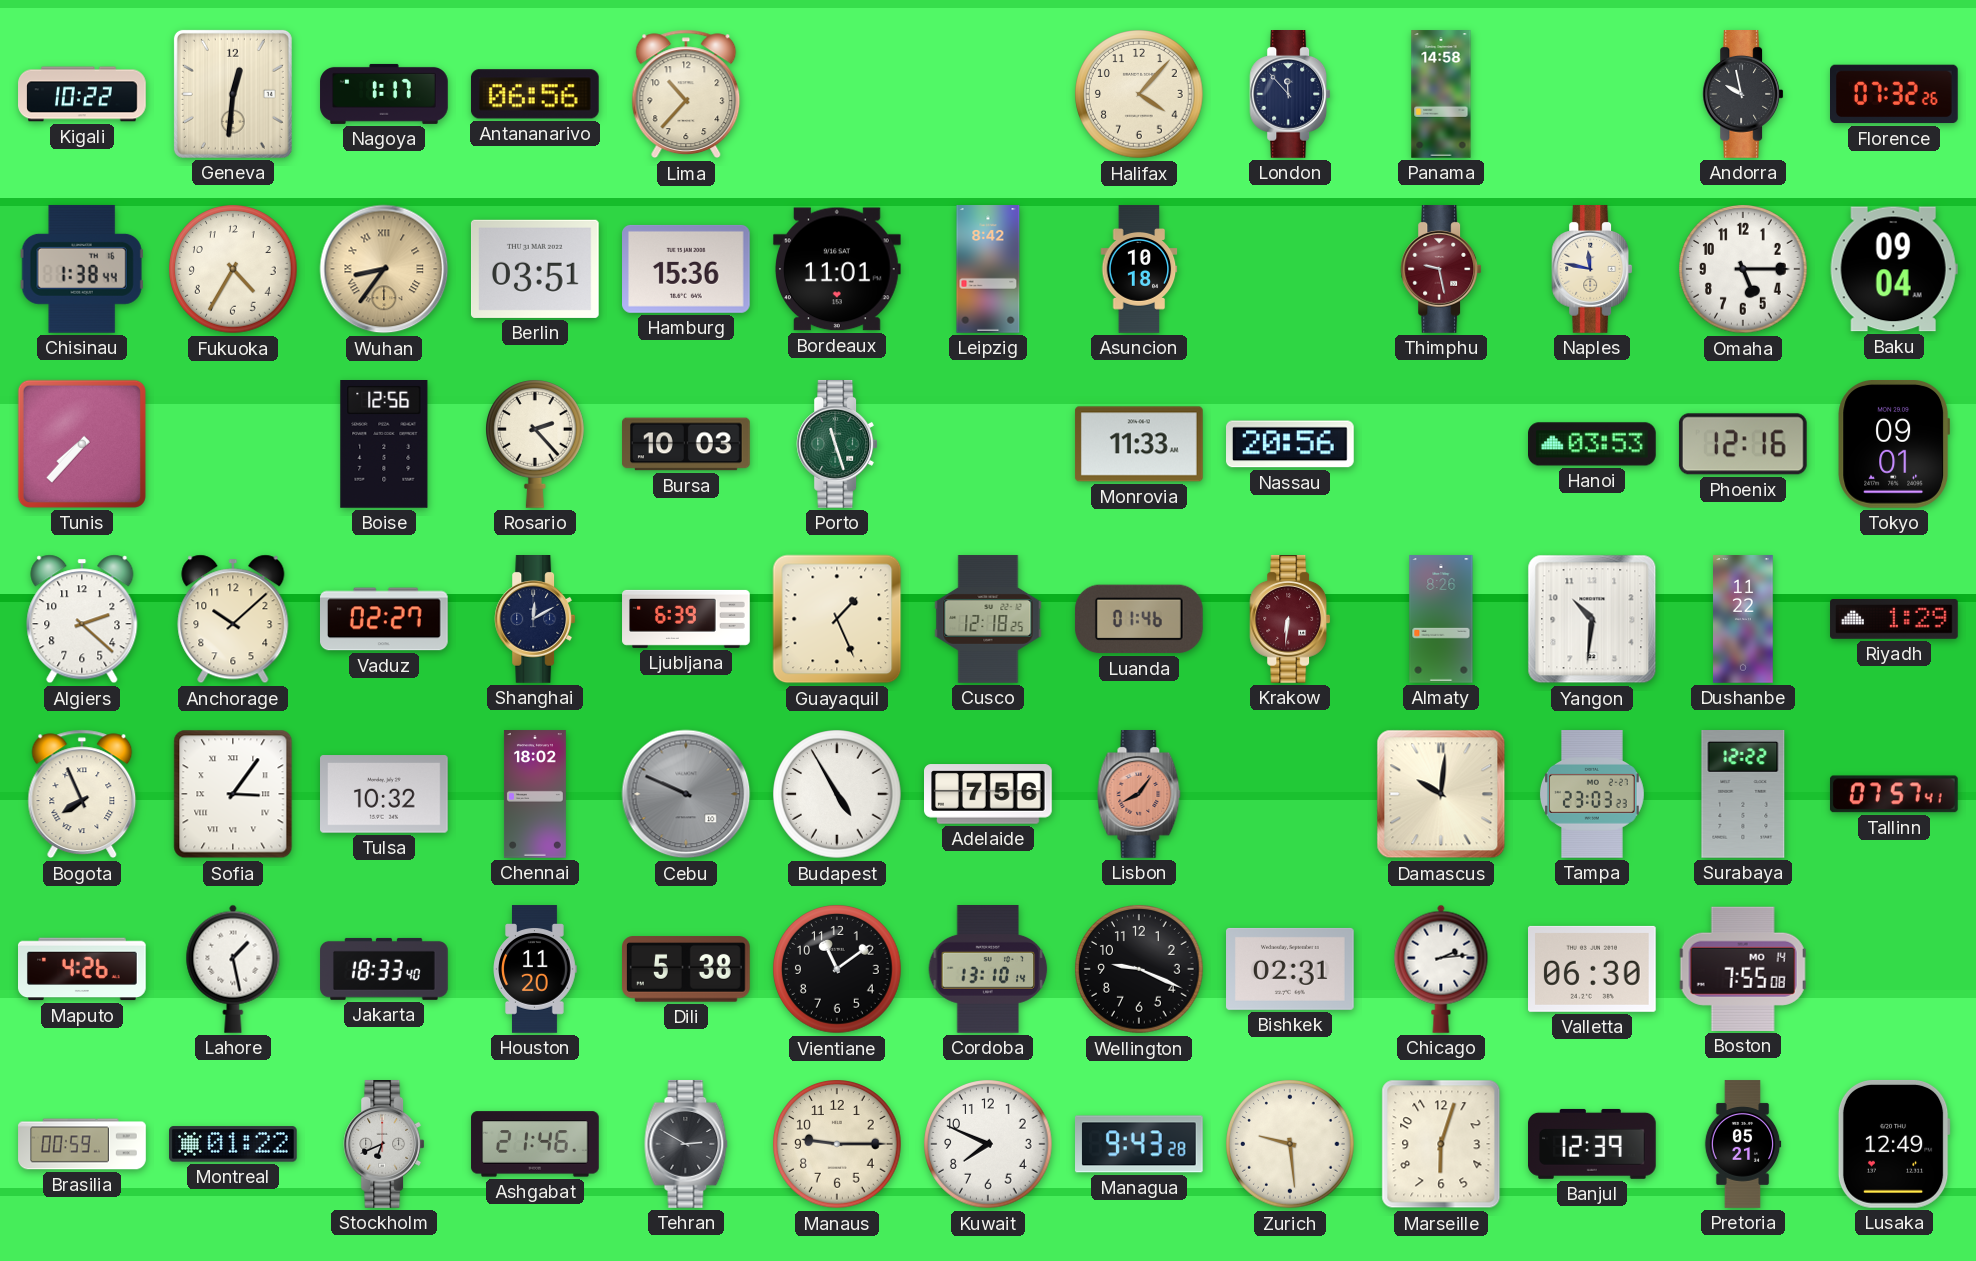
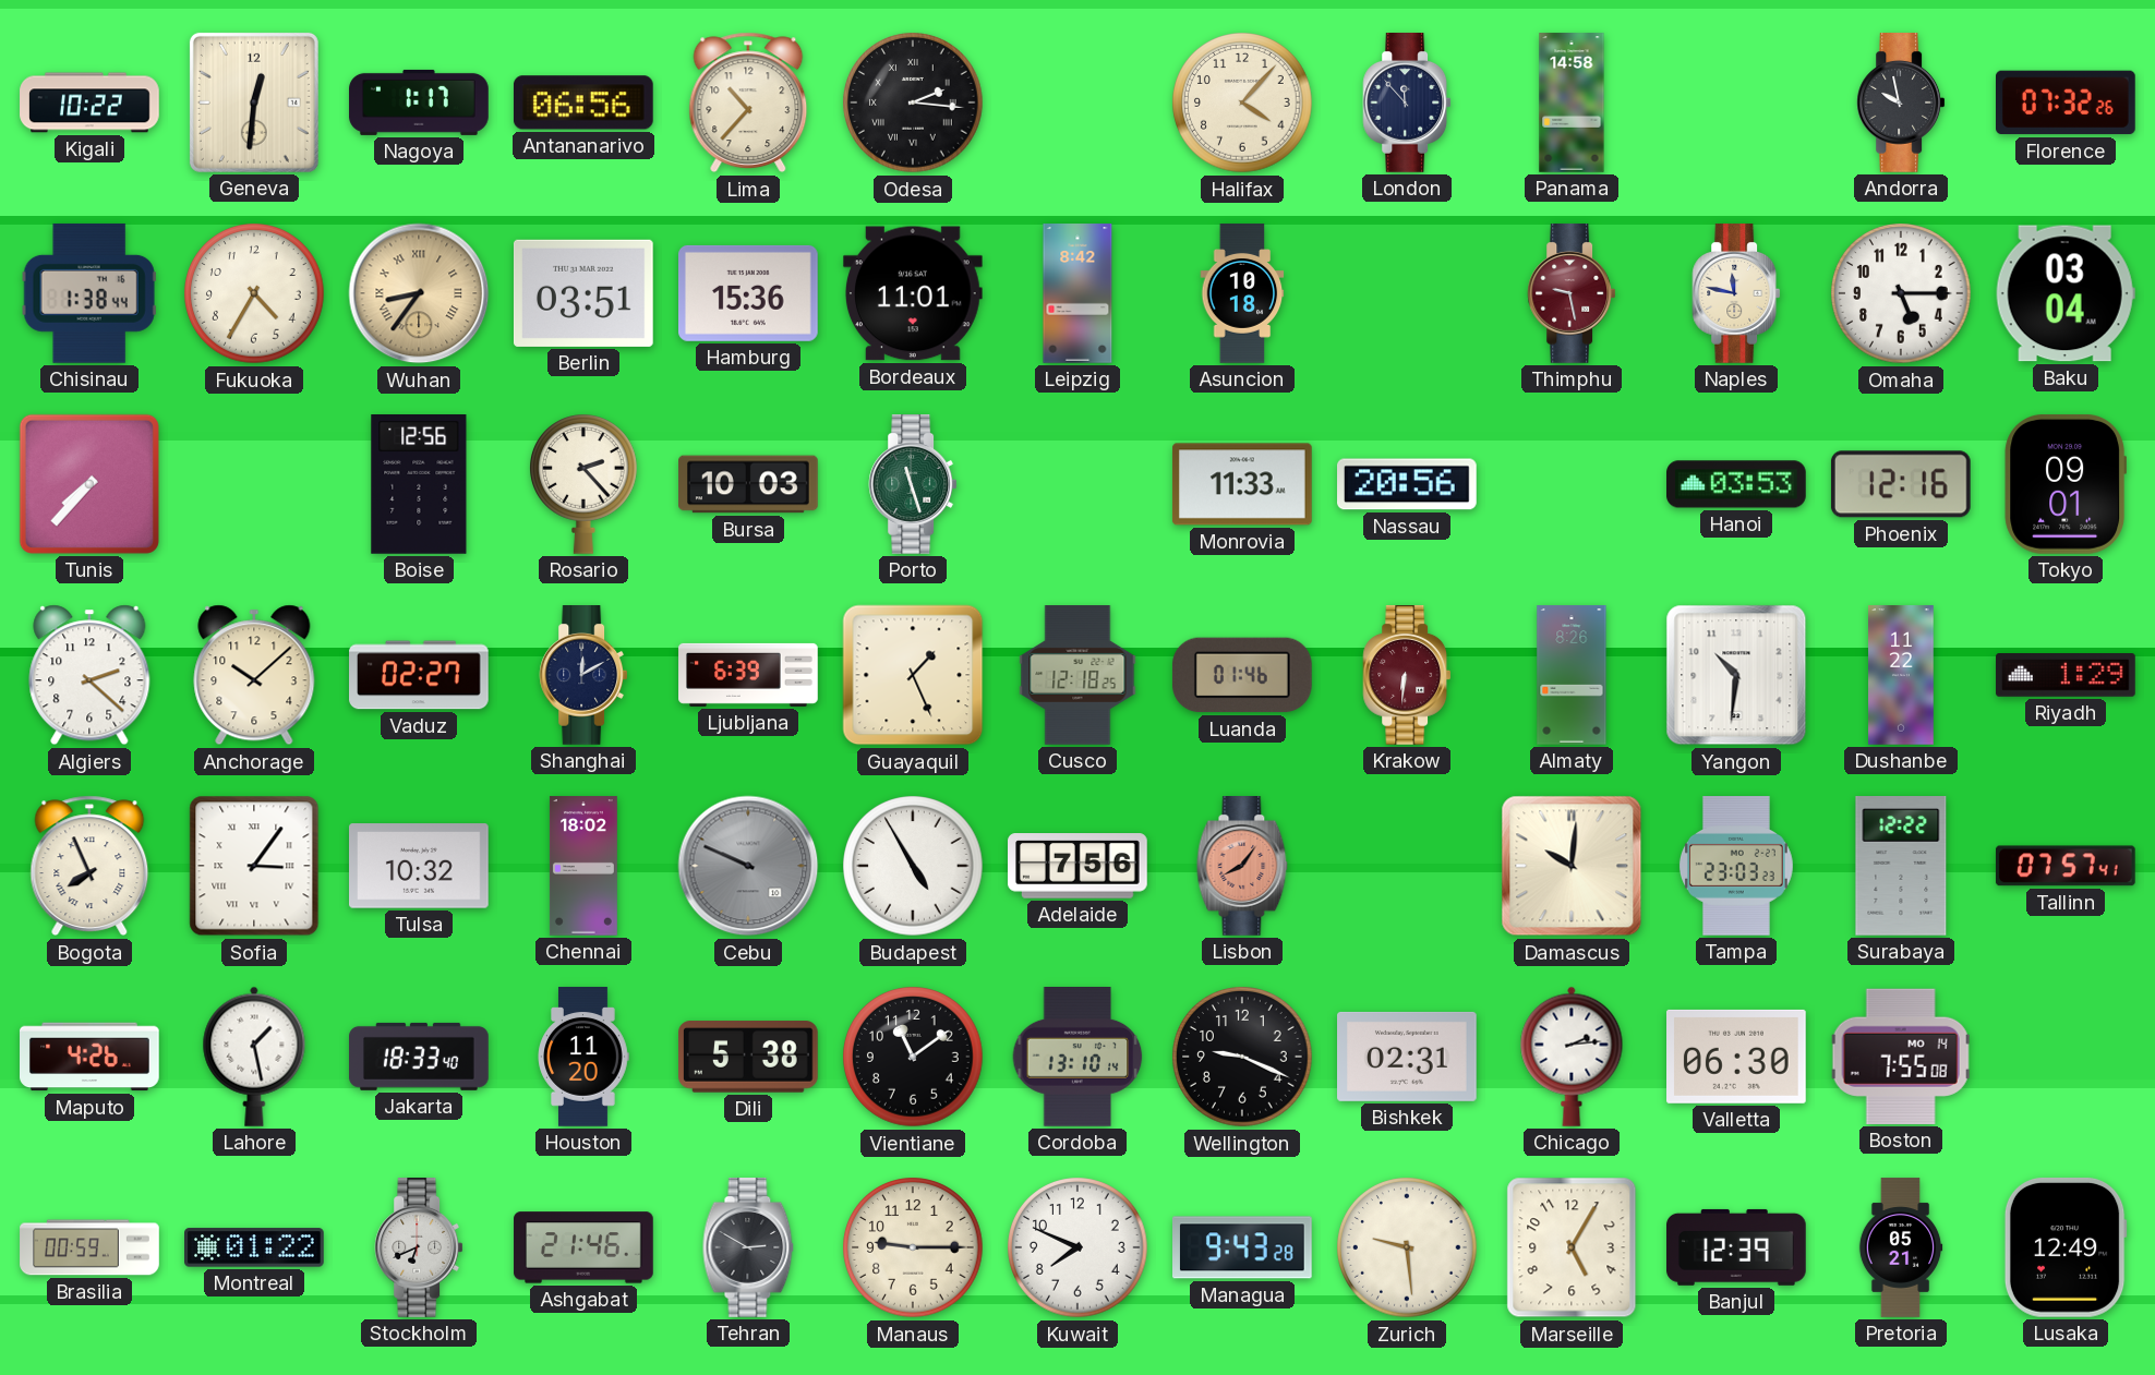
Odesa: none -> 2:16 (913, 102)
Baku: 09:04 -> 03:04 (2066, 293)
Marseille: 6:03 -> 5:05 (1572, 1247)
